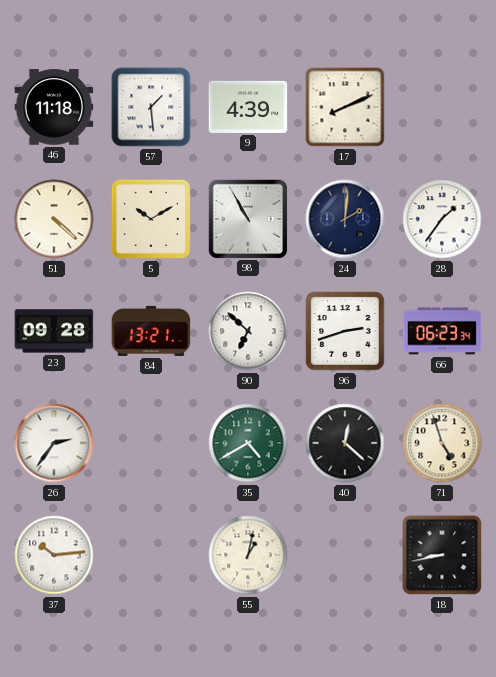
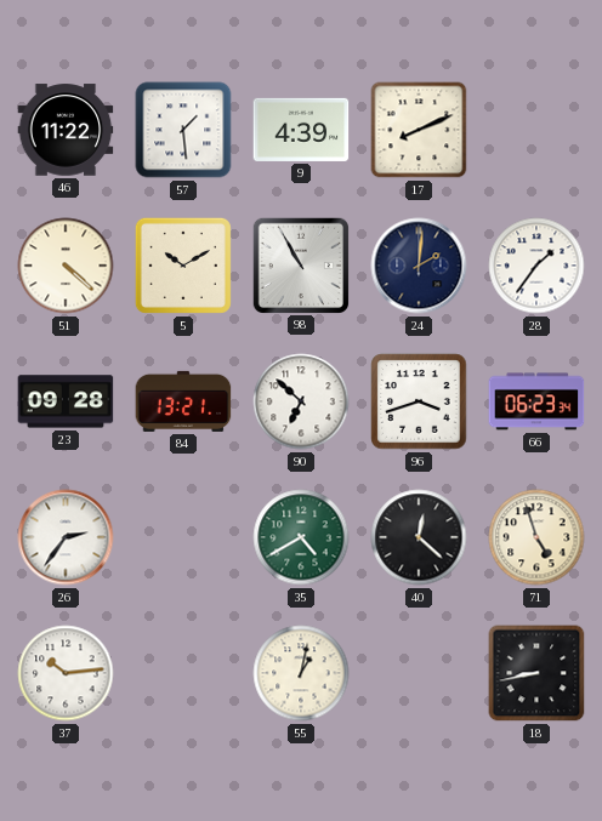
46: 11:18 -> 11:22 (66, 130)
96: 2:42 -> 3:42 (419, 401)
